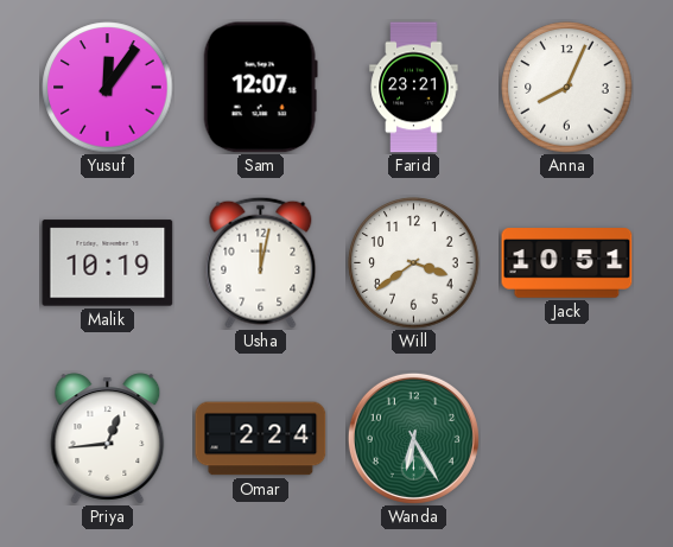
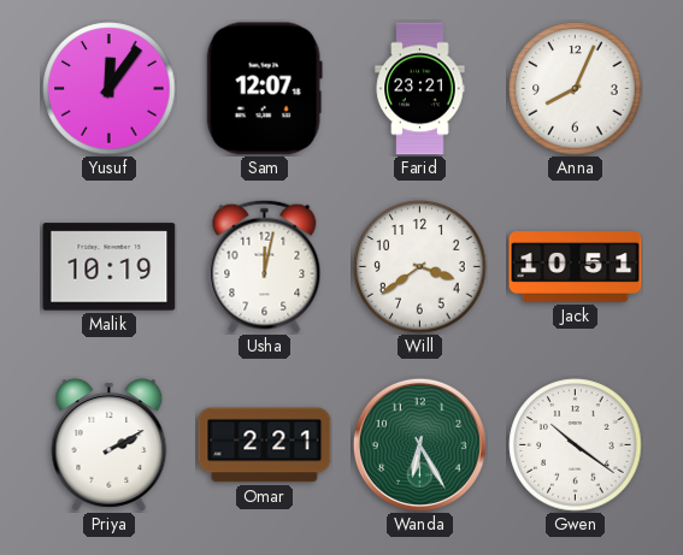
Priya: 12:44 -> 2:10 (110, 445)
Omar: 2:24 -> 2:21 (265, 445)
Gwen: none -> 10:21 (576, 445)
